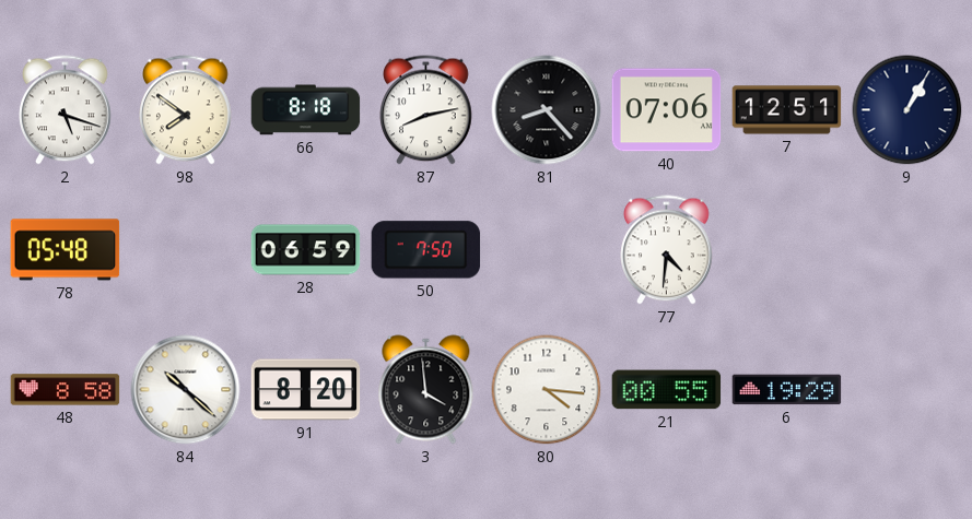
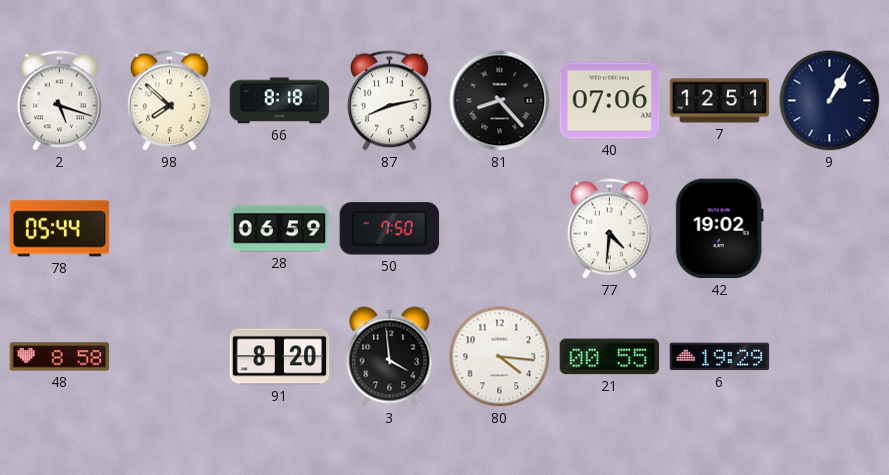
98: 7:51 -> 7:52 (170, 101)
78: 05:48 -> 05:44 (60, 229)
42: none -> 19:02 (719, 229)
84: 10:22 -> none (186, 390)
